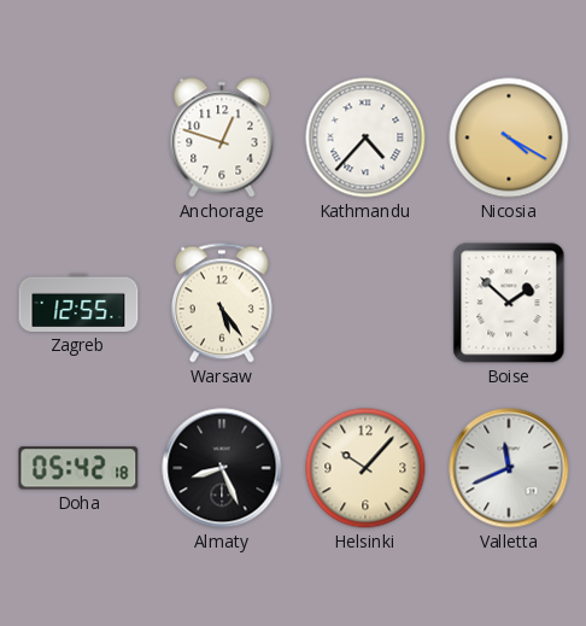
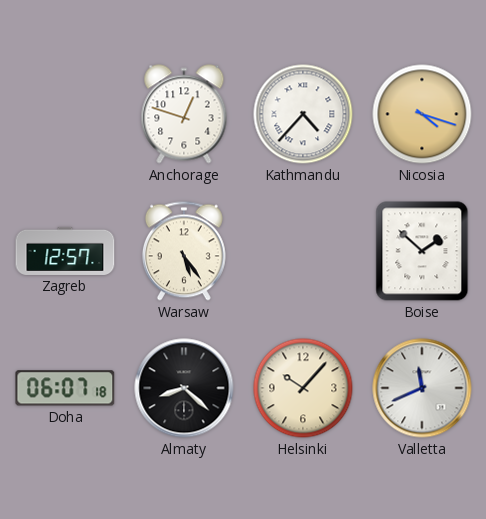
Nicosia: 4:20 -> 4:18 (422, 114)
Zagreb: 12:55 -> 12:57 (65, 251)
Doha: 05:42 -> 06:07 (65, 388)
Almaty: 8:26 -> 8:22 (184, 388)
